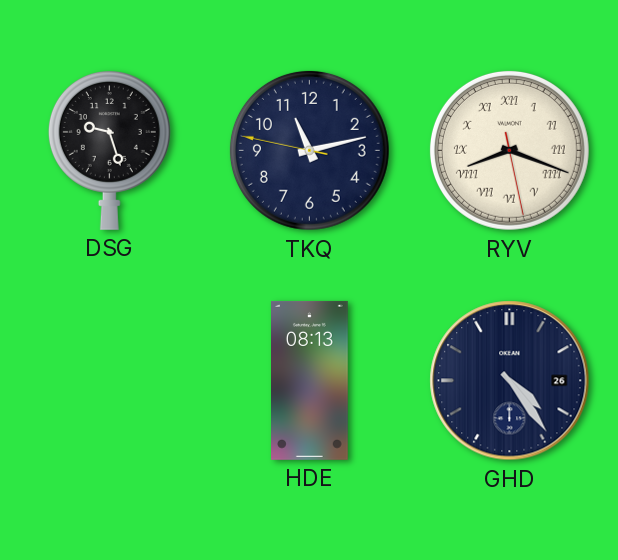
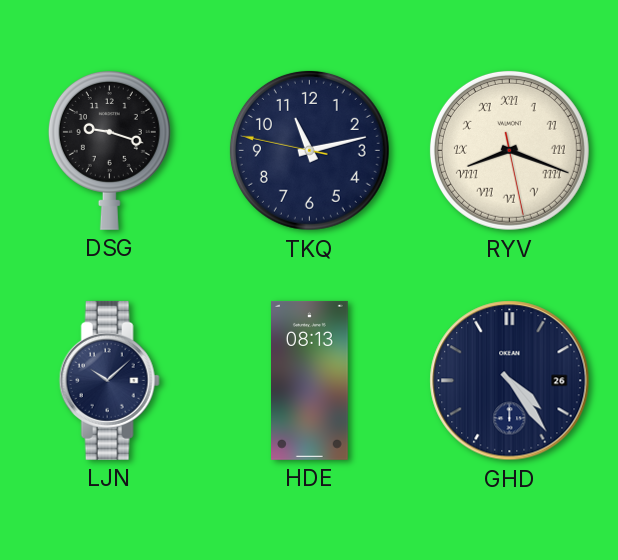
DSG: 9:27 -> 9:18 (109, 151)
LJN: none -> 10:08 (109, 380)
